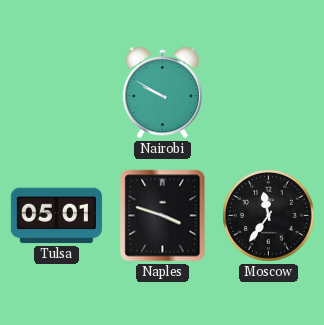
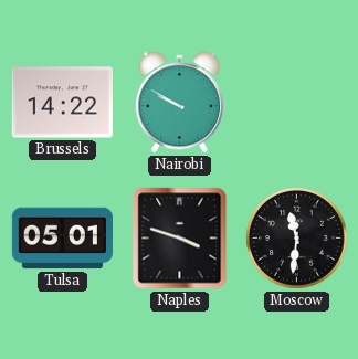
Brussels: none -> 14:22 (62, 103)
Moscow: 11:36 -> 11:31 (297, 239)
